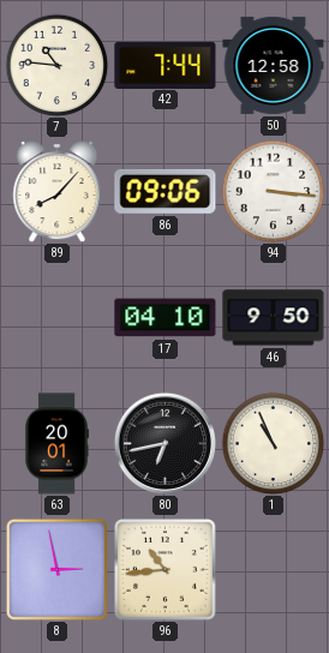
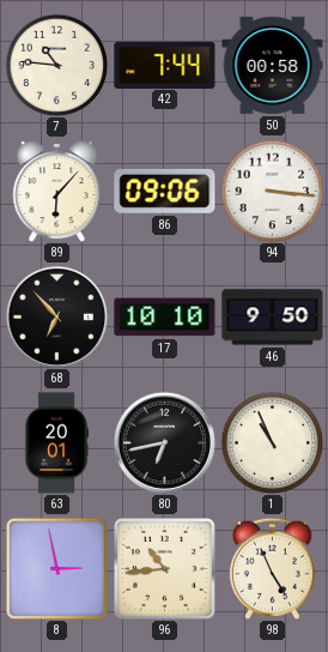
50: 12:58 -> 00:58 (273, 65)
89: 8:07 -> 6:07 (57, 192)
68: none -> 6:53 (56, 316)
17: 04:10 -> 10:10 (165, 318)
98: none -> 4:56 (272, 568)
